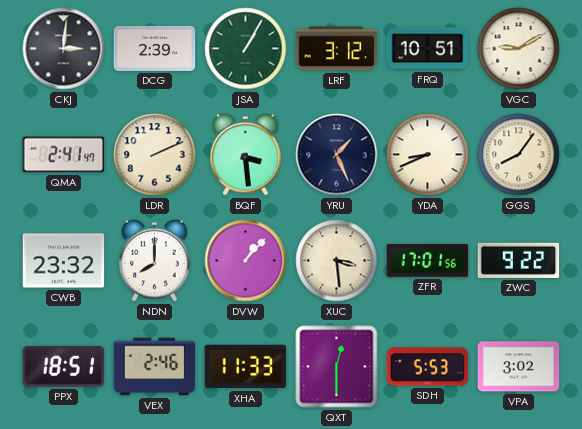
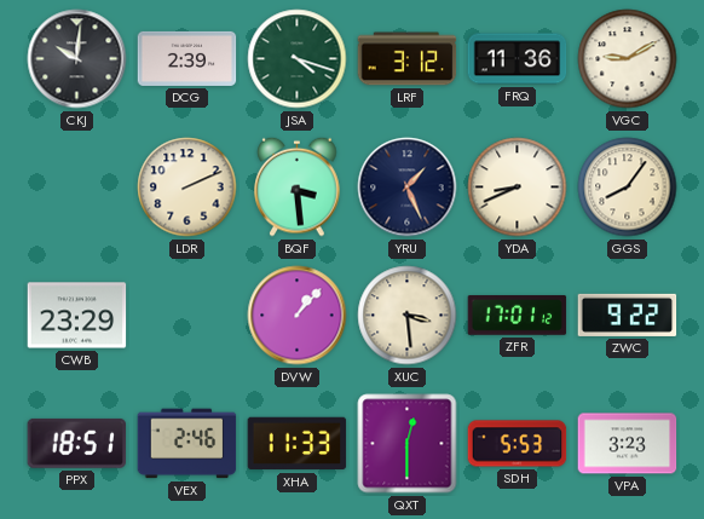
CKJ: 3:01 -> 10:01 (77, 59)
JSA: 1:05 -> 4:18 (298, 59)
FRQ: 10:51 -> 11:36 (518, 59)
QMA: 2:41 -> none (64, 155)
CWB: 23:32 -> 23:29 (77, 316)
NDN: 8:00 -> none (155, 260)
ZFR: 17:01:56 -> 17:01:12 (518, 315)
VPA: 3:02 -> 3:23 (628, 444)
